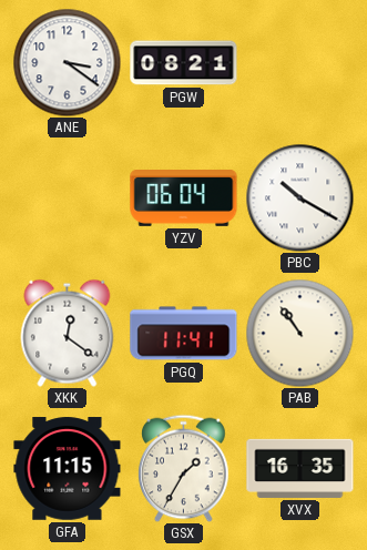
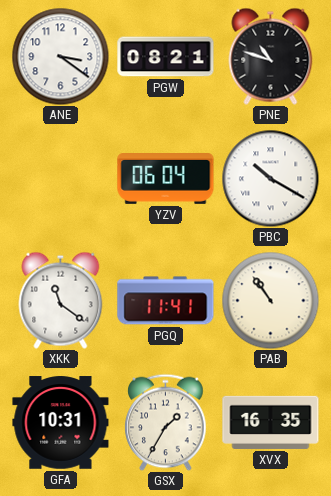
PNE: none -> 10:48 (271, 56)
XKK: 12:21 -> 11:21 (61, 300)
GFA: 11:15 -> 10:31 (61, 423)
